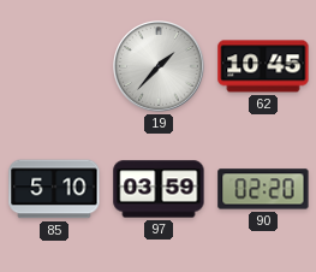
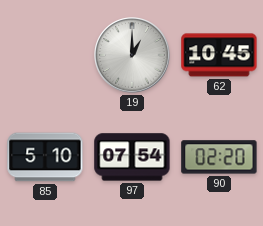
19: 1:37 -> 1:00 (132, 55)
97: 03:59 -> 07:54 (132, 157)
